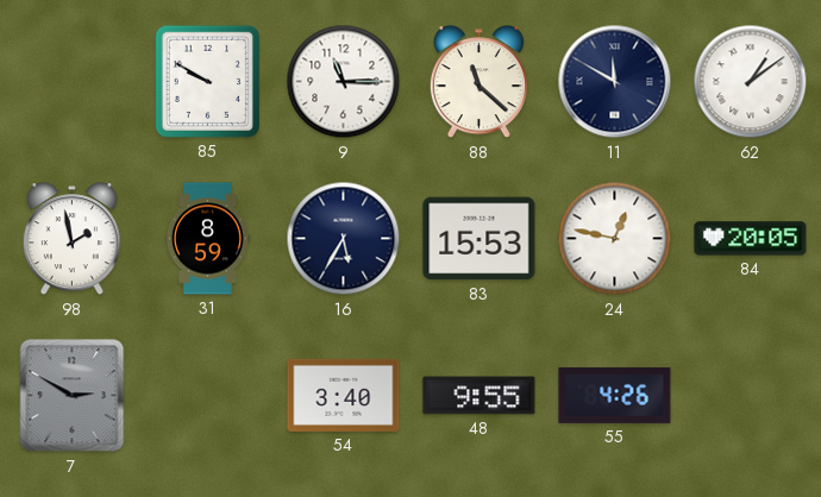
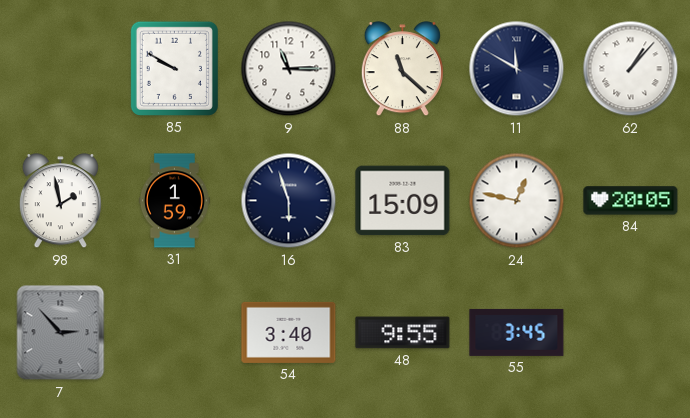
62: 1:09 -> 1:07 (631, 69)
31: 8:59 -> 1:59 (174, 201)
16: 5:35 -> 5:57 (289, 201)
83: 15:53 -> 15:09 (403, 201)
7: 2:50 -> 2:53 (61, 333)
55: 4:26 -> 3:45 (517, 332)
